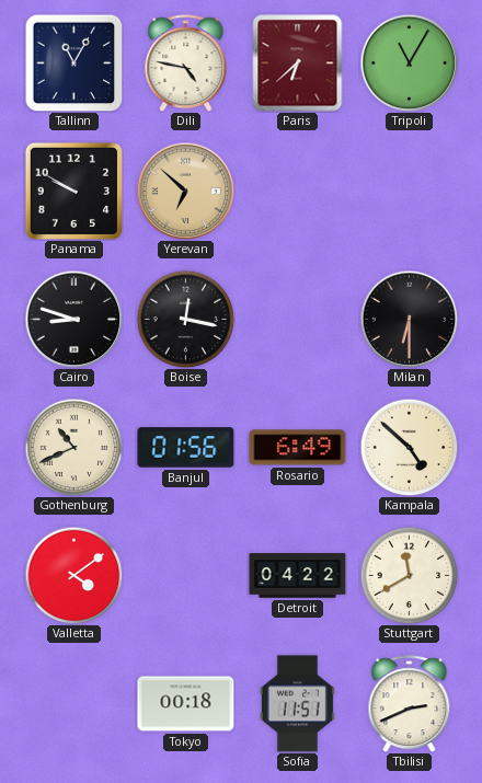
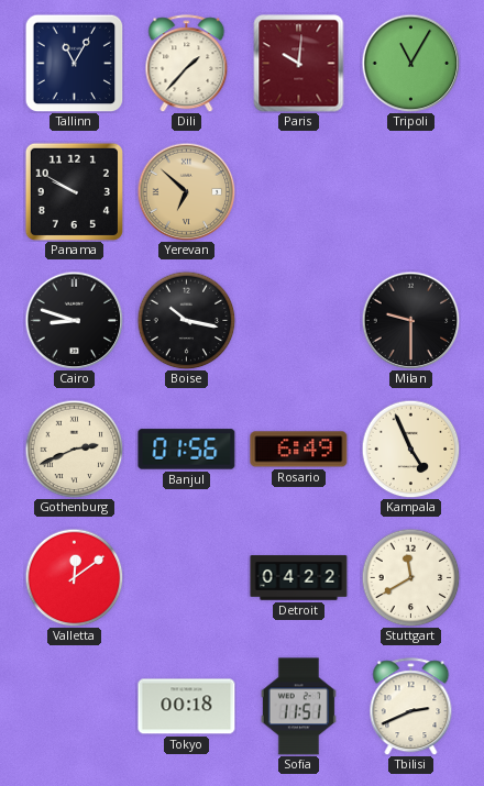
Dili: 4:47 -> 1:37 (187, 64)
Paris: 6:38 -> 10:01 (299, 64)
Boise: 12:17 -> 10:17 (186, 320)
Milan: 6:30 -> 9:30 (410, 320)
Gothenburg: 10:41 -> 2:41 (74, 449)
Kampala: 4:52 -> 4:56 (410, 449)
Valletta: 4:09 -> 12:09 (74, 577)
